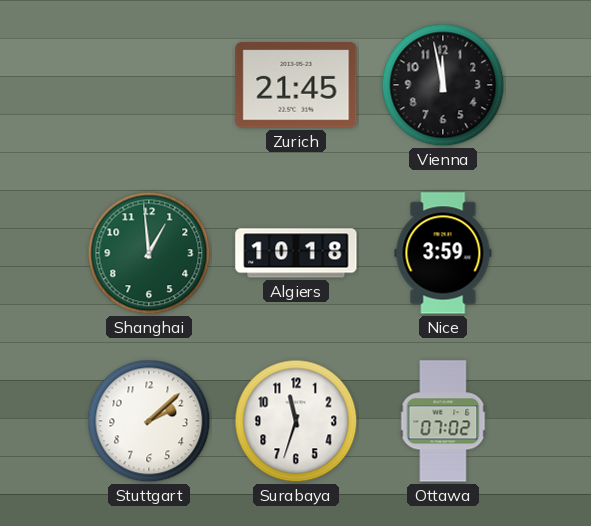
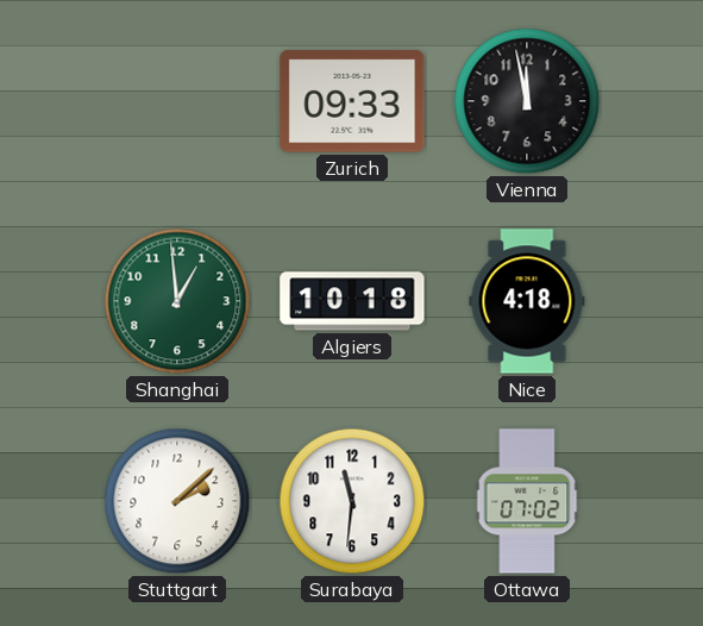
Zurich: 21:45 -> 09:33 (352, 101)
Nice: 3:59 -> 4:18 (527, 301)
Surabaya: 11:33 -> 11:31 (352, 501)
